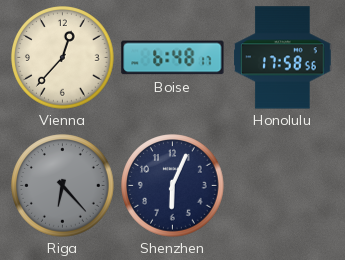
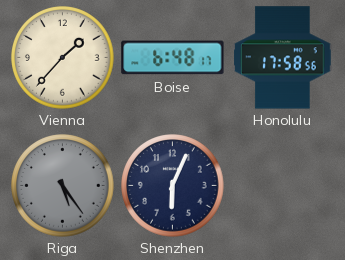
Vienna: 12:37 -> 1:37 (63, 58)
Riga: 6:23 -> 5:24 (63, 186)
